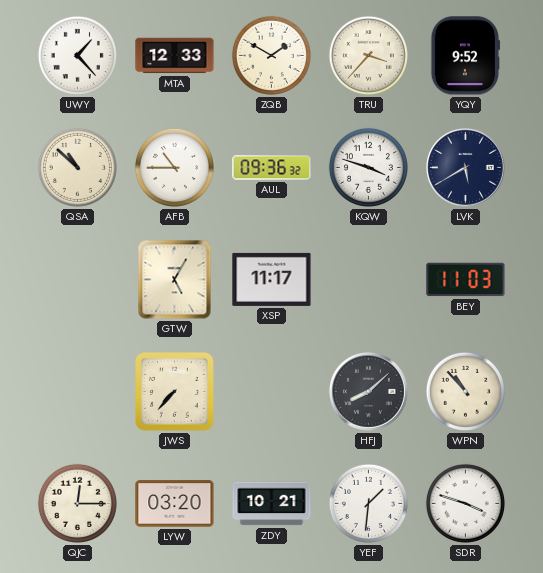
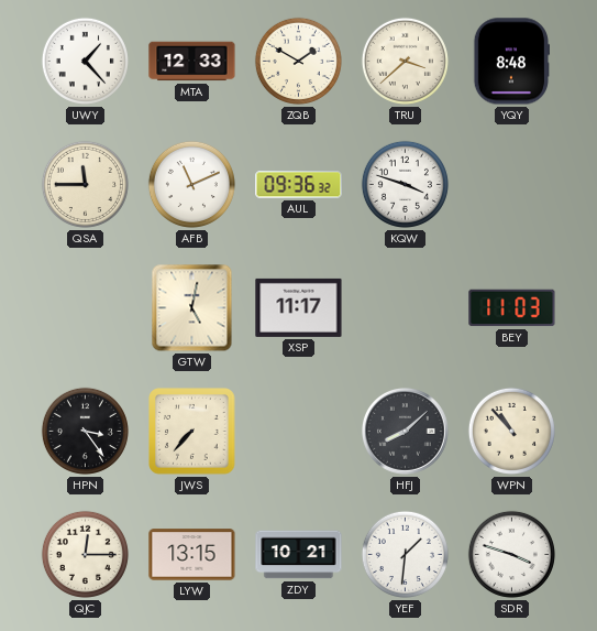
TRU: 3:37 -> 3:38 (405, 61)
YQY: 9:52 -> 8:48 (510, 62)
QSA: 10:52 -> 11:45 (85, 184)
AFB: 10:45 -> 11:11 (191, 184)
LVK: 5:40 -> none (466, 168)
GTW: 5:05 -> 5:02 (192, 308)
HPN: none -> 3:24 (85, 431)
LYW: 03:20 -> 13:15 (192, 555)
